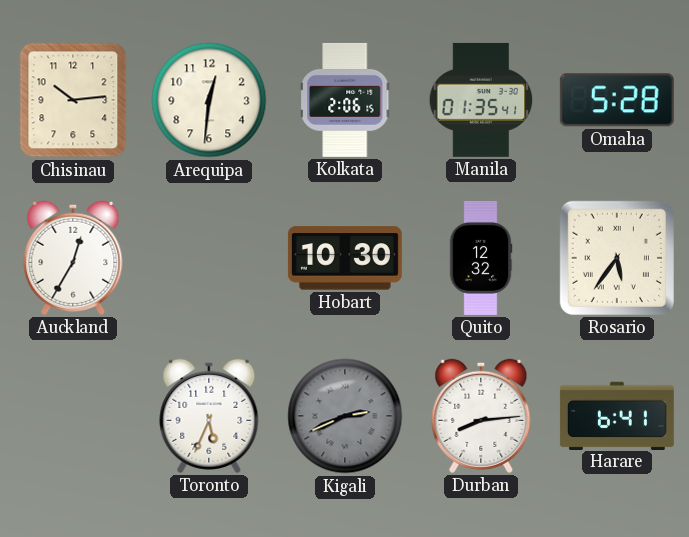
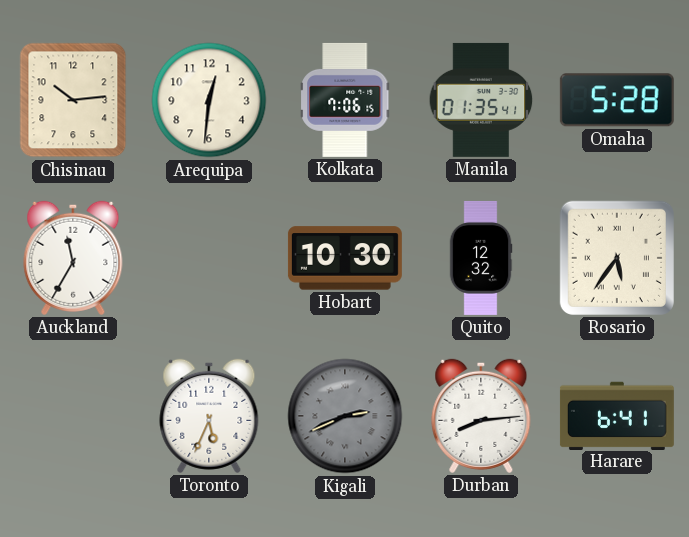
Kolkata: 2:06 -> 7:06 (346, 100)
Auckland: 12:35 -> 11:35 (73, 258)
